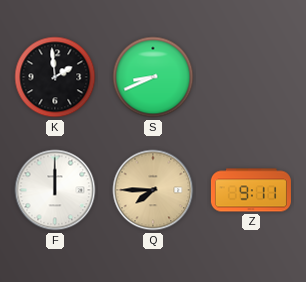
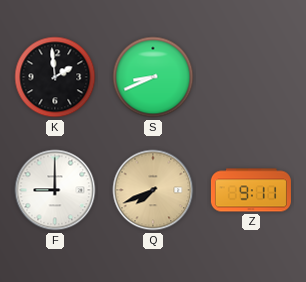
F: 12:00 -> 9:00 (55, 190)
Q: 7:45 -> 7:41 (153, 190)
